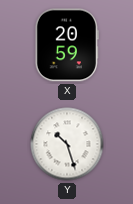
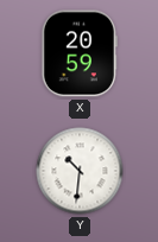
Y: 10:27 -> 10:31 (80, 171)
